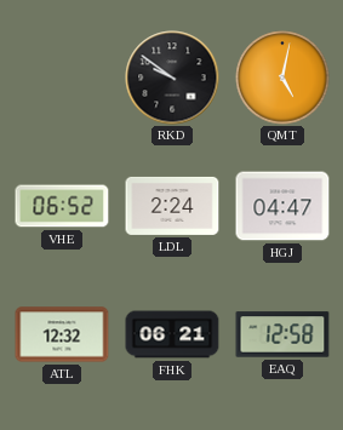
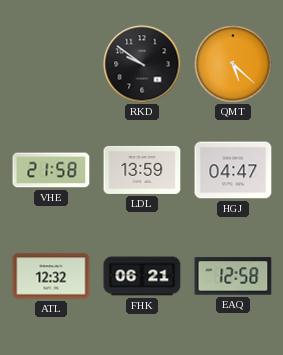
QMT: 5:02 -> 5:22 (233, 64)
VHE: 06:52 -> 21:58 (51, 170)
LDL: 2:24 -> 13:59 (142, 170)
